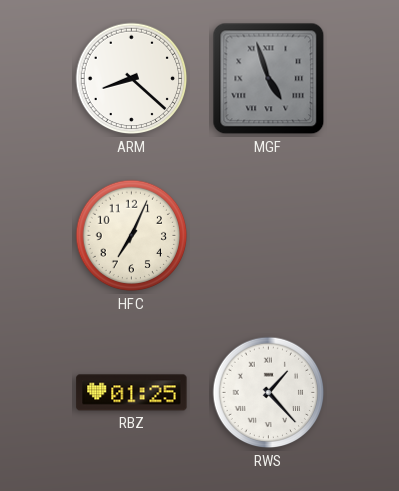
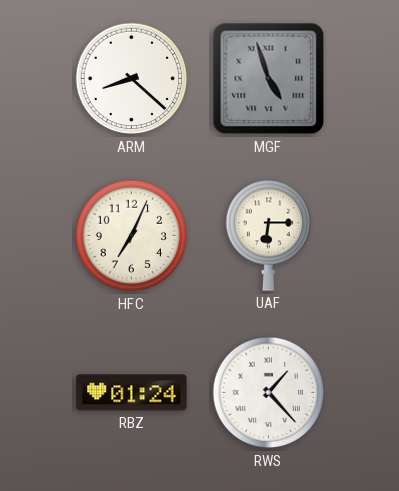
UAF: none -> 6:15 (268, 235)
RBZ: 01:25 -> 01:24 (132, 393)
